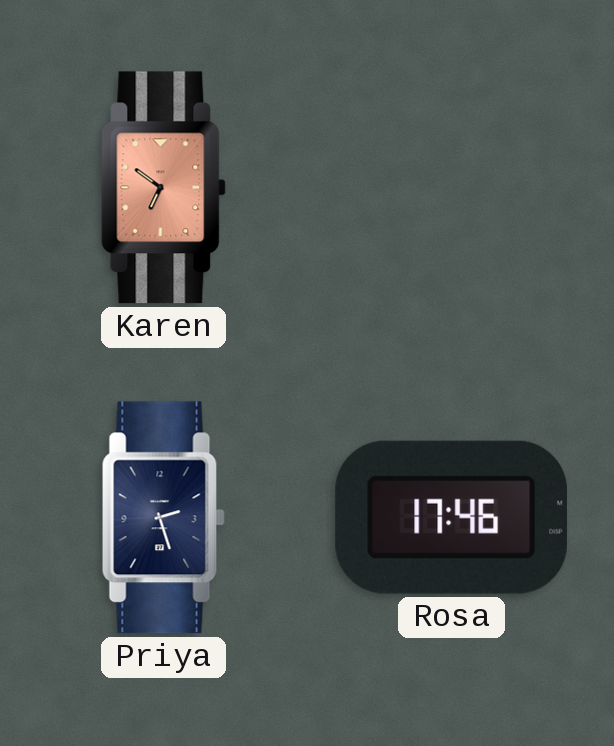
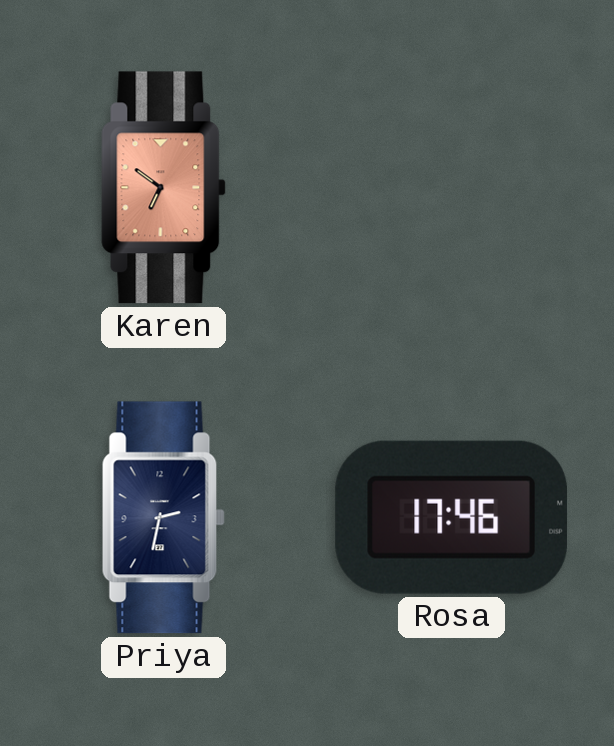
Priya: 2:27 -> 2:32 (163, 518)
